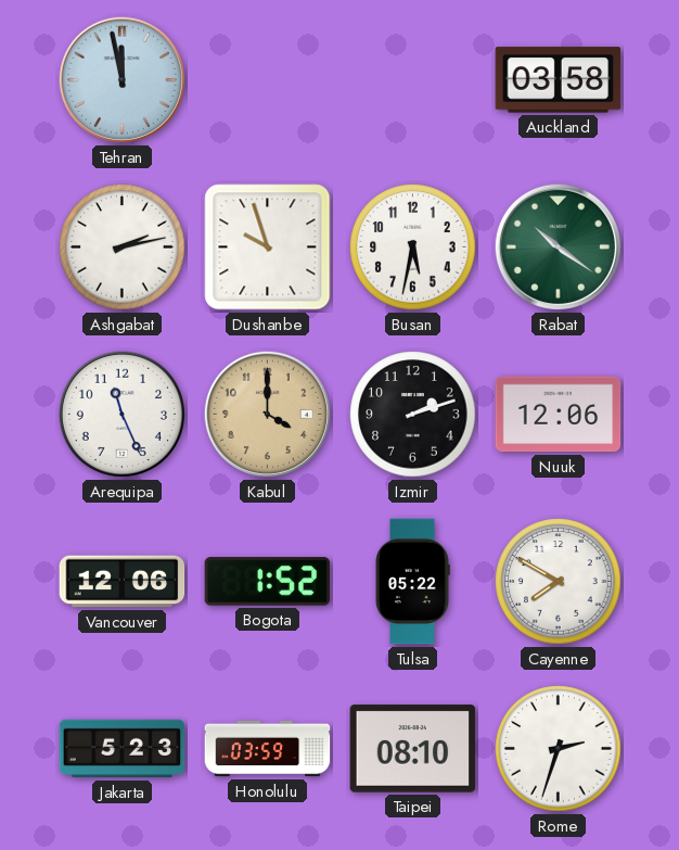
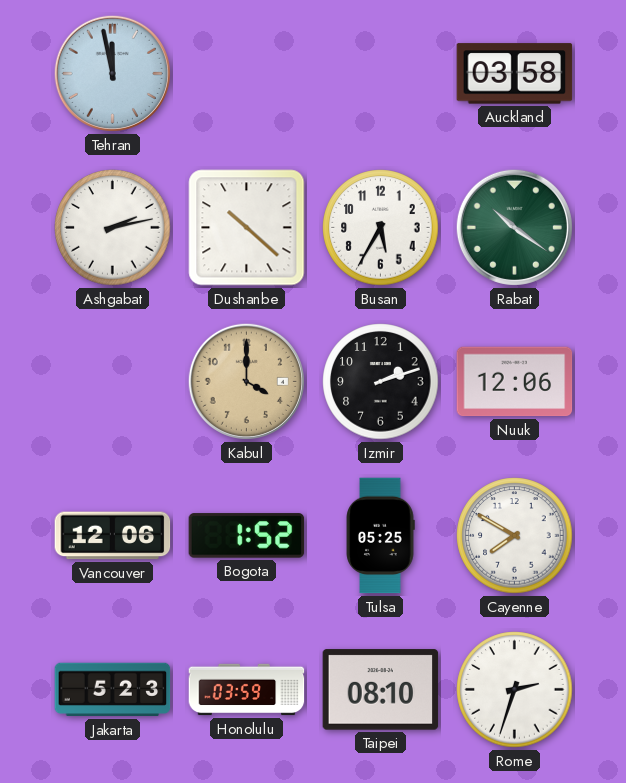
Dushanbe: 9:57 -> 10:22 (247, 228)
Busan: 5:32 -> 5:35 (381, 228)
Arequipa: 11:26 -> none (121, 414)
Tulsa: 05:22 -> 05:25 (380, 536)
